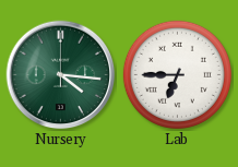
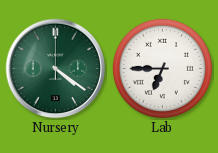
Nursery: 4:16 -> 4:21 (56, 69)
